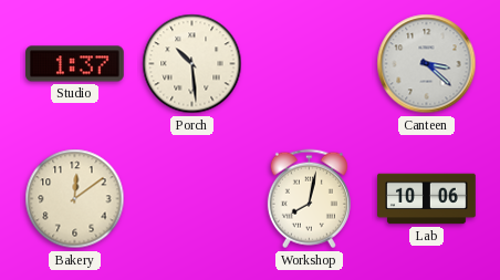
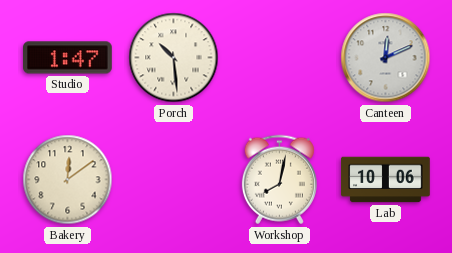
Studio: 1:37 -> 1:47 (68, 58)
Canteen: 3:22 -> 12:11 (386, 58)
